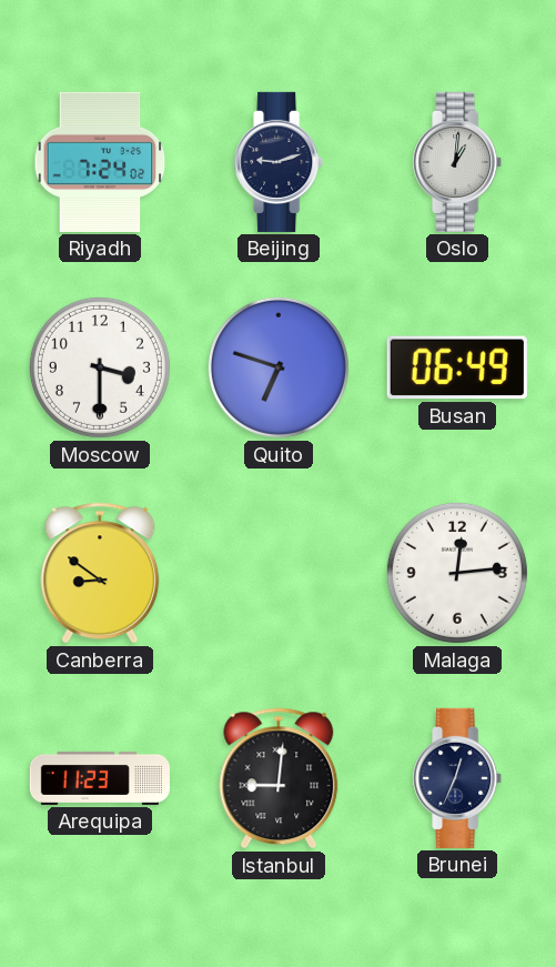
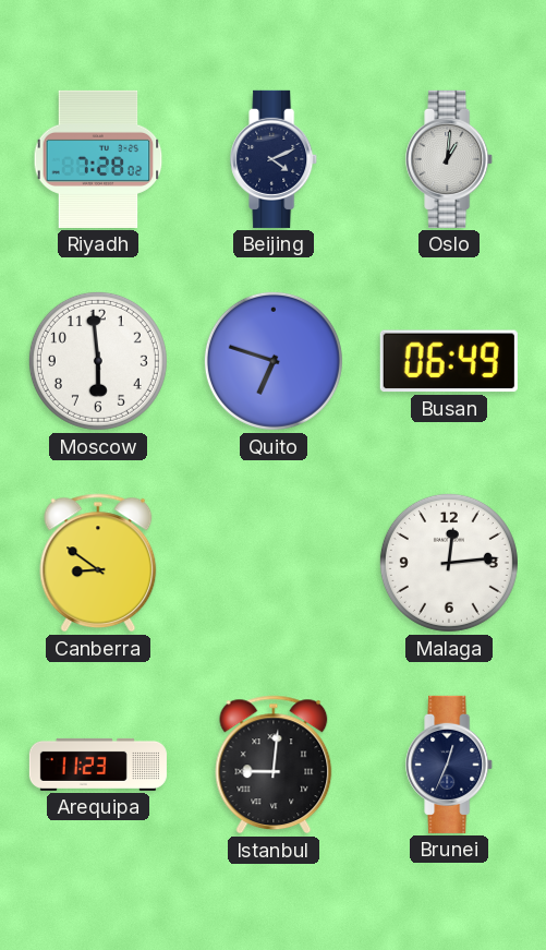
Riyadh: 7:24 -> 7:28 (98, 159)
Beijing: 9:12 -> 4:11 (275, 159)
Moscow: 3:30 -> 5:59 (98, 361)
